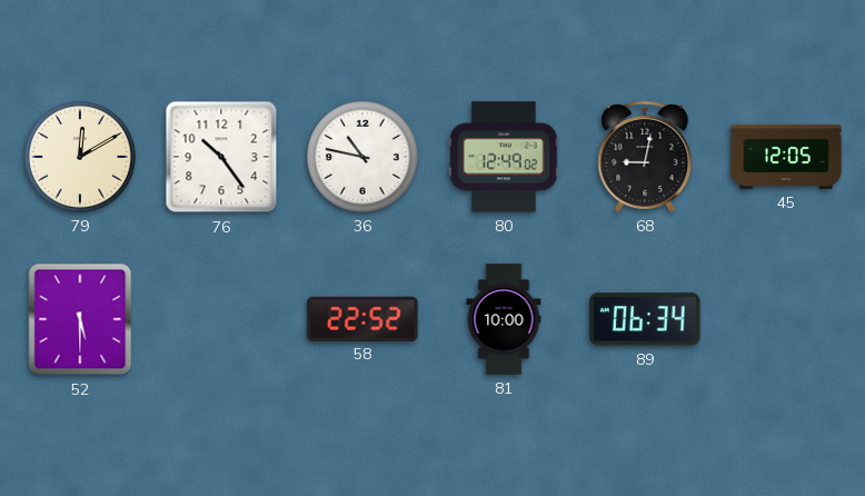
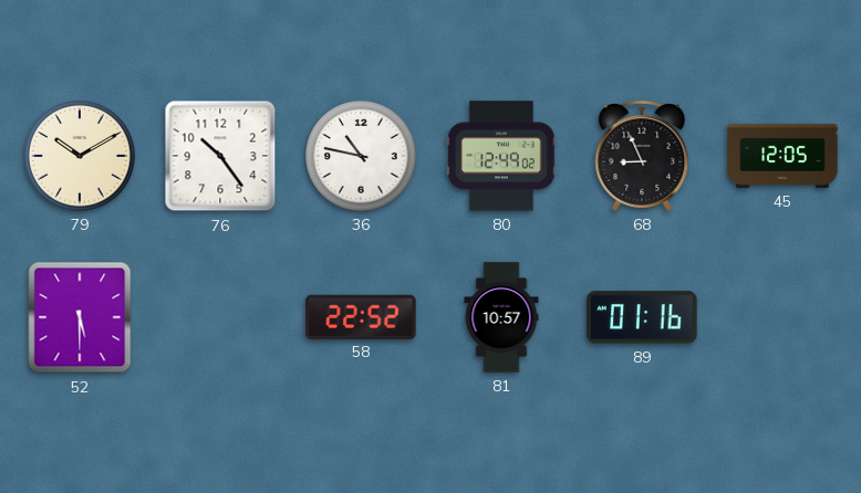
79: 12:10 -> 10:10 (80, 156)
68: 9:02 -> 8:56 (642, 156)
81: 10:00 -> 10:57 (501, 317)
89: 06:34 -> 01:16 (642, 317)
